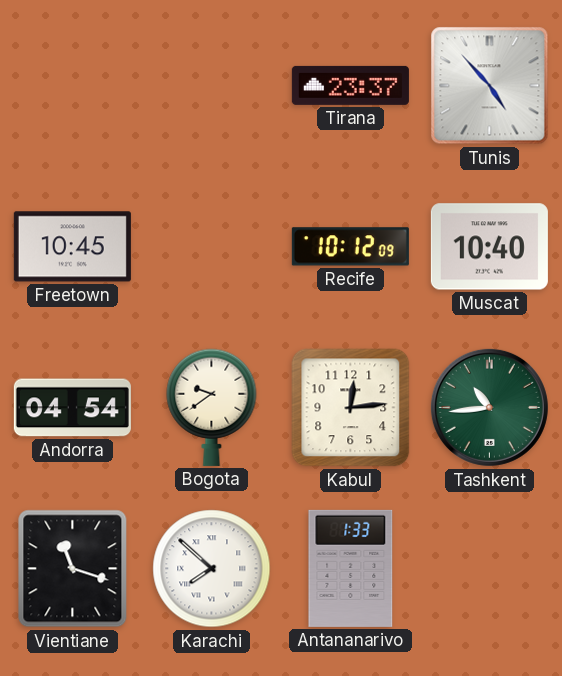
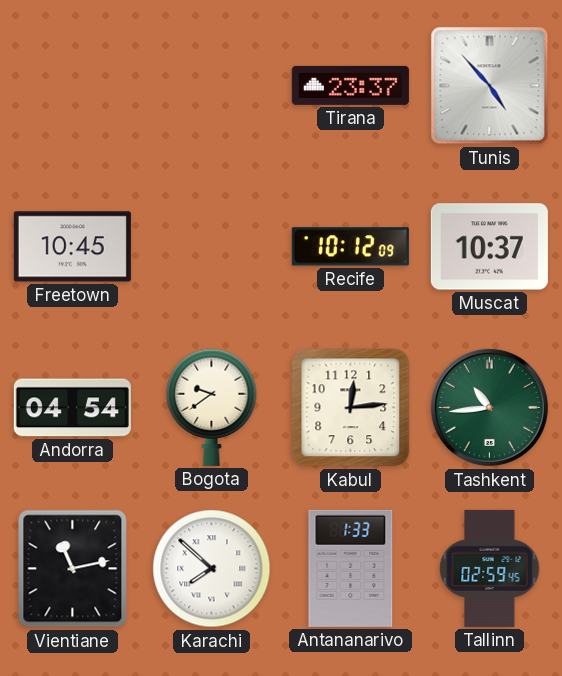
Muscat: 10:40 -> 10:37 (489, 247)
Vientiane: 11:18 -> 11:13 (73, 569)
Tallinn: none -> 02:59 (490, 568)
